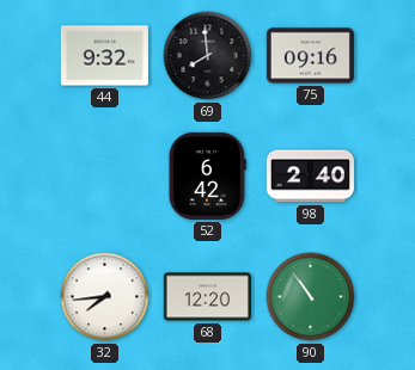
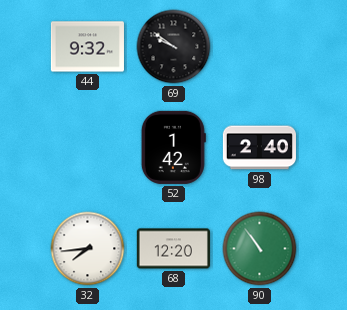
69: 7:59 -> 9:51 (174, 47)
75: 09:16 -> none (310, 56)
52: 6:42 -> 1:42 (173, 147)
